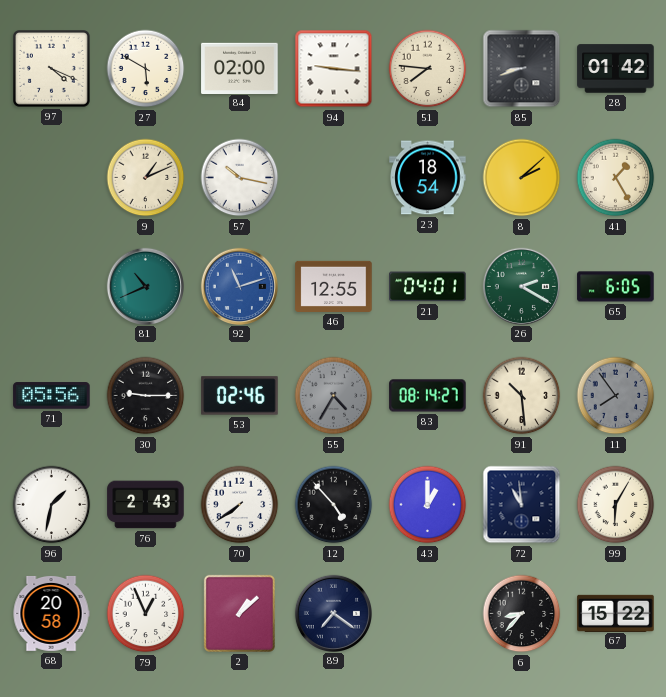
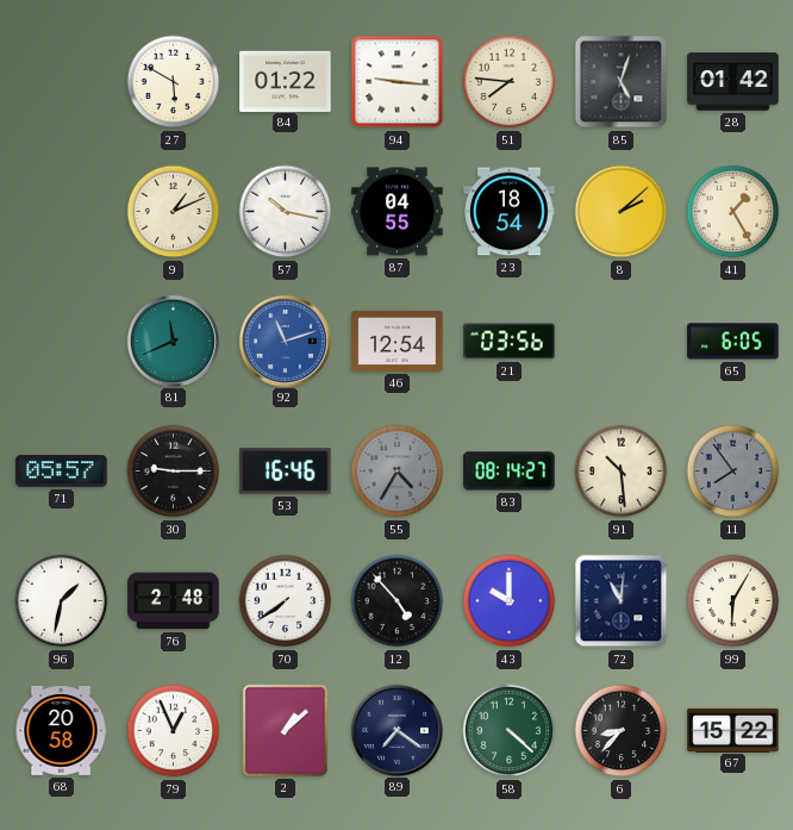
97: 4:19 -> none (52, 69)
84: 02:00 -> 01:22 (286, 81)
85: 8:42 -> 5:03 (622, 82)
87: none -> 04:55 (398, 212)
81: 10:41 -> 11:41 (173, 341)
46: 12:55 -> 12:54 (398, 341)
21: 04:01 -> 03:56 (510, 342)
26: 2:20 -> none (521, 286)
71: 05:56 -> 05:57 (62, 472)
53: 02:46 -> 16:46 (286, 472)
76: 2:43 -> 2:48 (174, 601)
43: 1:00 -> 10:00 (510, 601)
72: 10:59 -> 11:01 (622, 601)
58: none -> 4:22 (510, 731)
